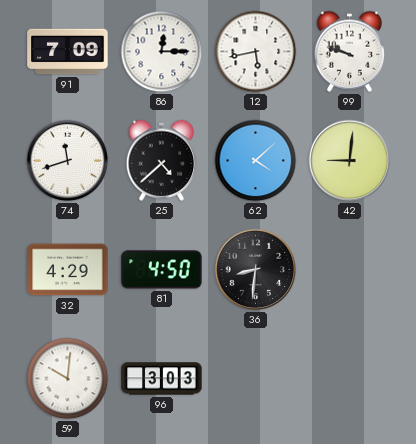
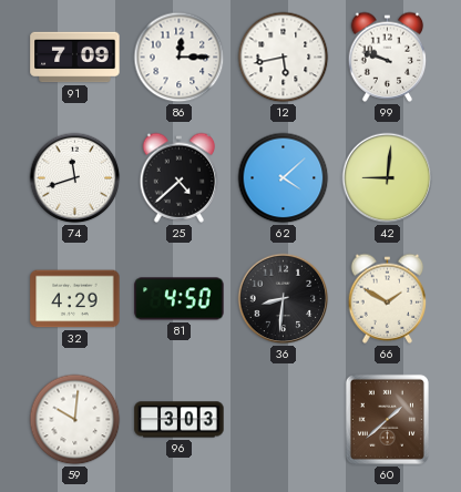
66: none -> 1:50 (388, 298)
60: none -> 1:38 (387, 419)
